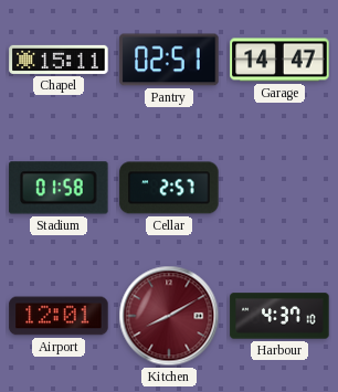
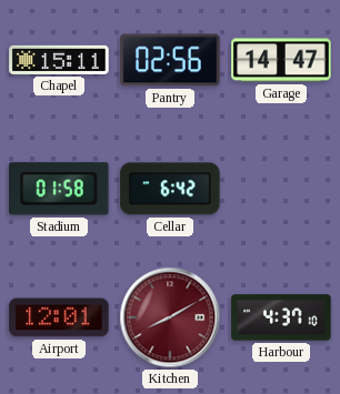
Pantry: 02:51 -> 02:56 (170, 60)
Cellar: 2:57 -> 6:42 (170, 189)
